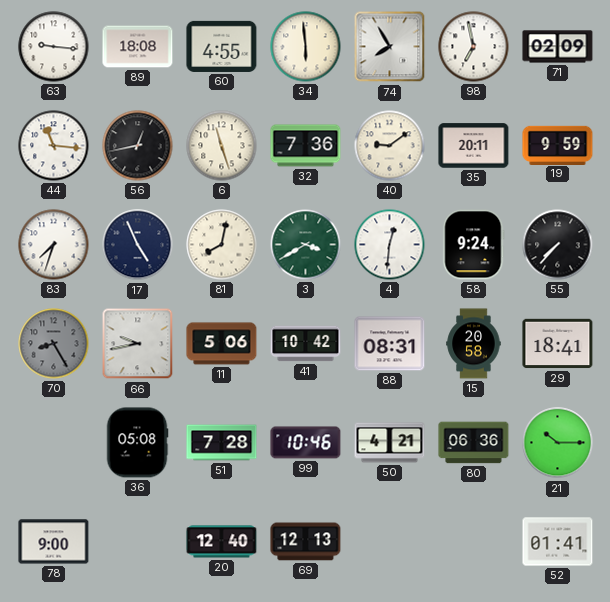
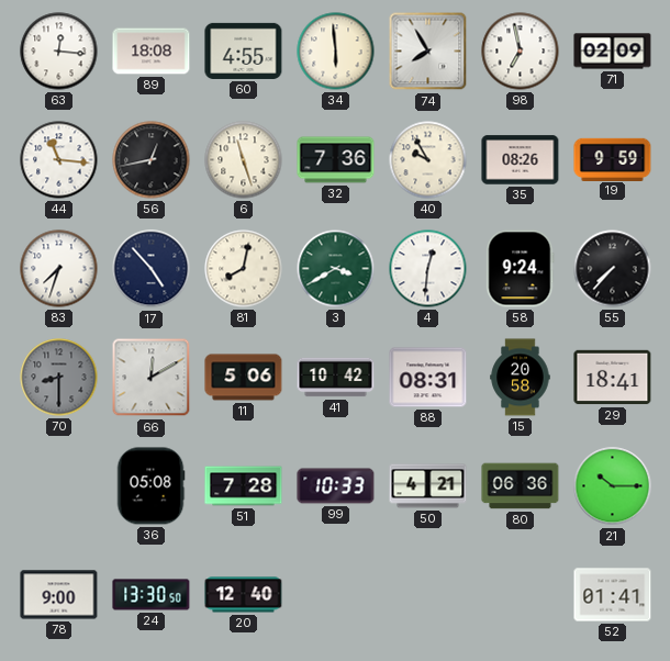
63: 9:16 -> 12:16 (59, 52)
40: 9:09 -> 9:55 (428, 160)
35: 20:11 -> 08:26 (521, 160)
17: 4:56 -> 4:53 (152, 269)
70: 8:25 -> 8:30 (59, 378)
66: 9:43 -> 12:10 (152, 378)
99: 10:46 -> 10:33 (336, 486)
24: none -> 13:30 (152, 595)
69: 12:13 -> none (306, 542)
